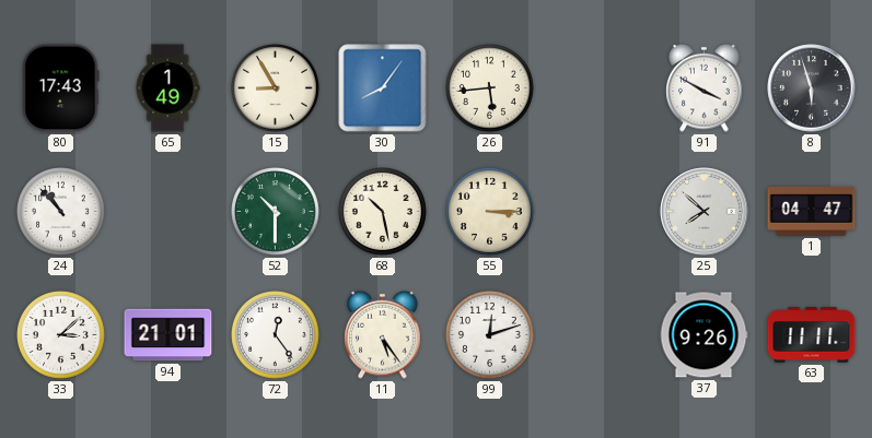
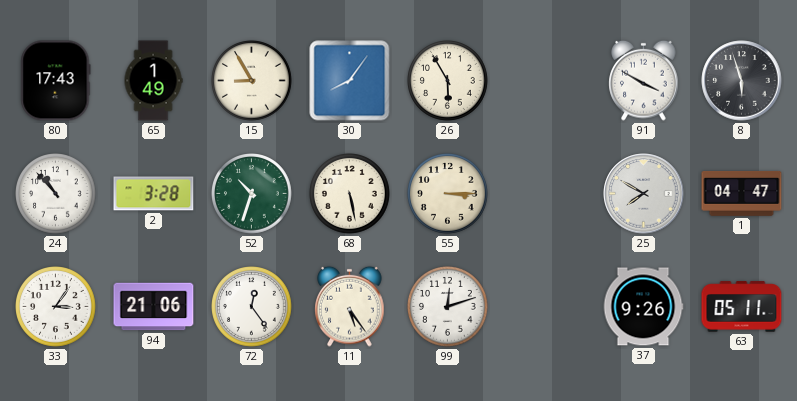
26: 5:44 -> 5:55 (448, 81)
2: none -> 3:28 (154, 194)
52: 10:30 -> 10:33 (252, 194)
68: 10:28 -> 5:28 (350, 194)
25: 7:52 -> 7:50 (644, 194)
33: 3:08 -> 3:06 (56, 307)
94: 21:01 -> 21:06 (154, 307)
63: 11:11 -> 05:11 (742, 307)
